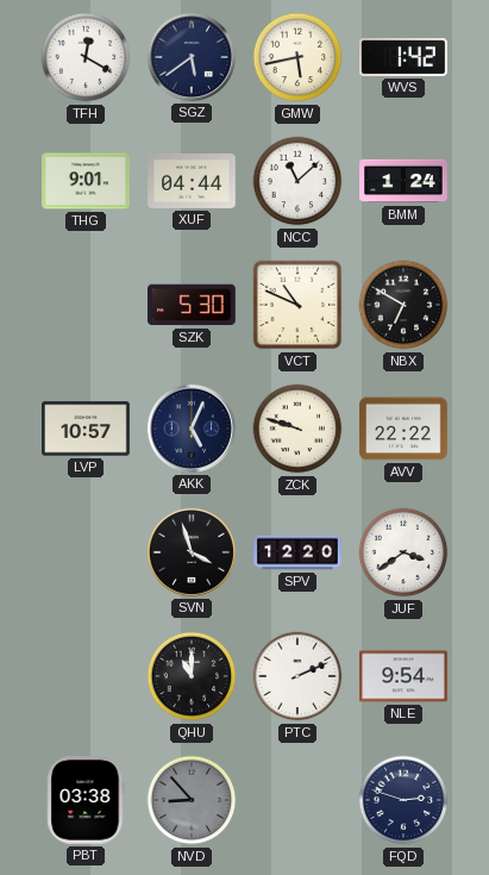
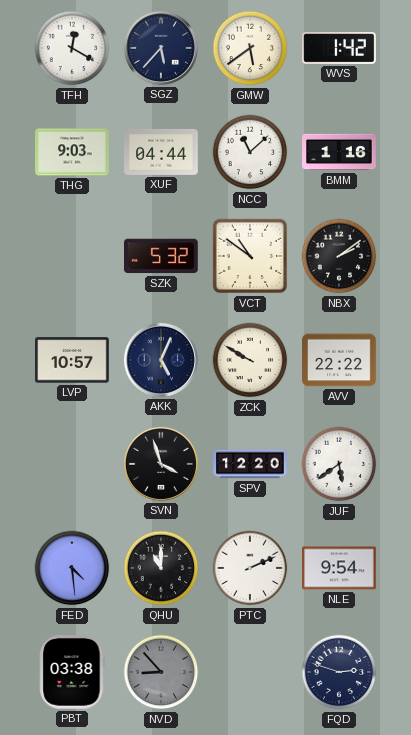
SGZ: 5:39 -> 5:37 (161, 48)
GMW: 5:43 -> 5:39 (250, 48)
THG: 9:01 -> 9:03 (72, 152)
BMM: 1:24 -> 1:16 (339, 152)
SZK: 5:30 -> 5:32 (162, 256)
VCT: 10:49 -> 10:51 (250, 256)
NBX: 6:50 -> 2:09 (339, 256)
ZCK: 9:48 -> 9:50 (250, 360)
JUF: 3:39 -> 5:39 (339, 464)
FED: none -> 4:29 (72, 568)
